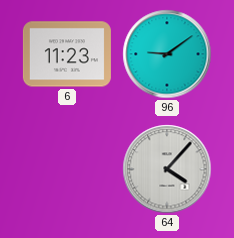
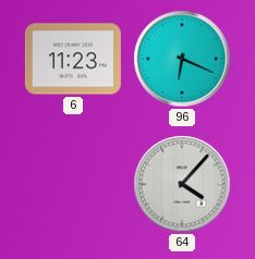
96: 9:09 -> 6:19 (182, 59)
